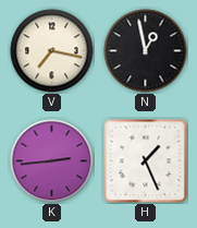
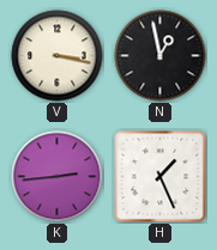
V: 7:17 -> 3:17 (58, 56)
